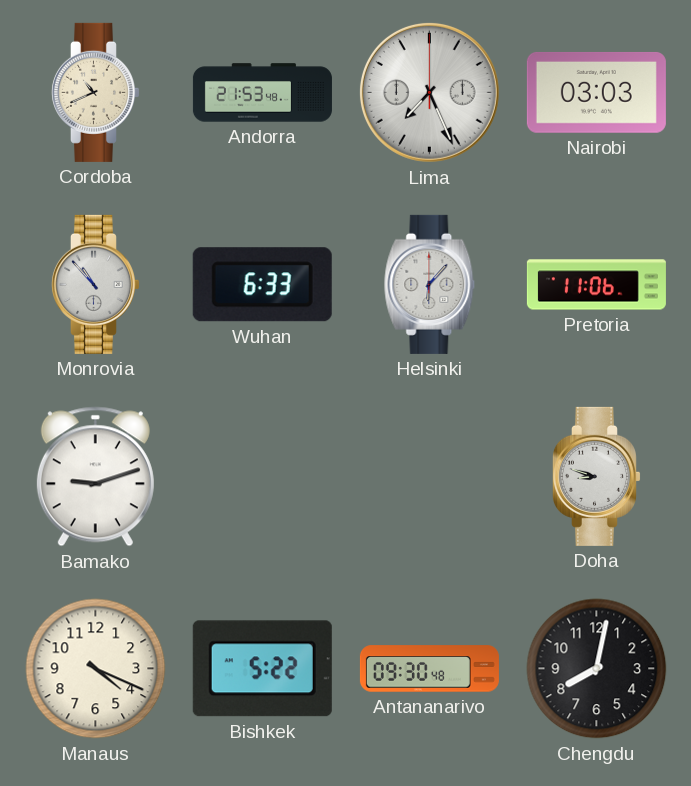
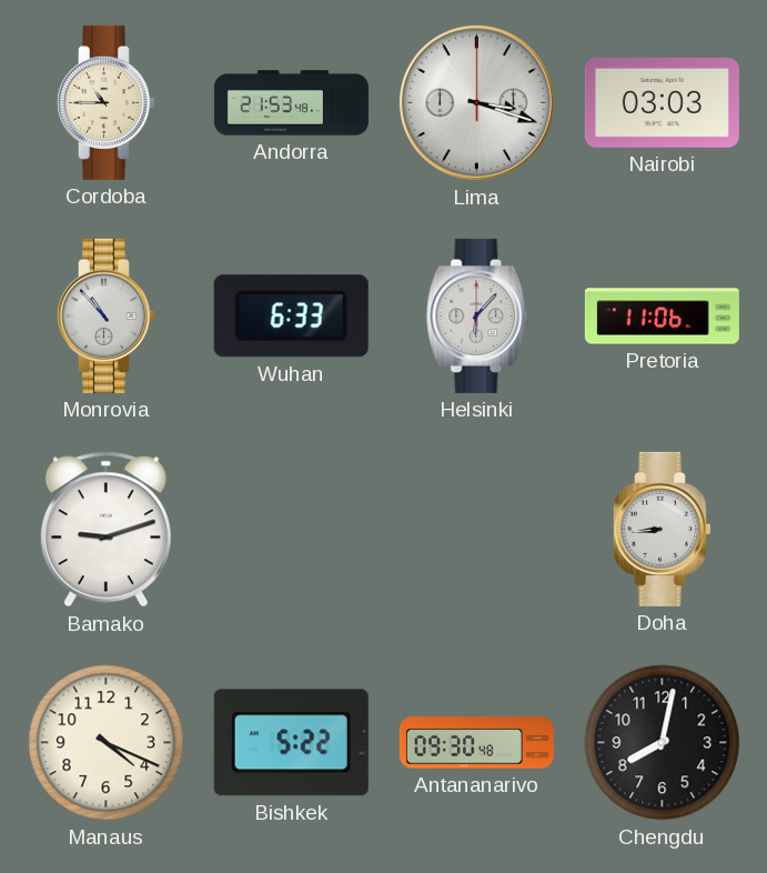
Cordoba: 10:41 -> 10:45 (105, 102)
Lima: 7:26 -> 3:18 (476, 102)
Doha: 8:48 -> 8:44 (662, 529)
